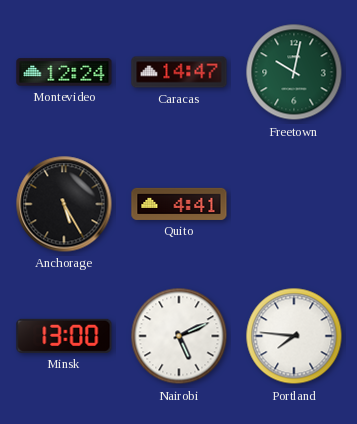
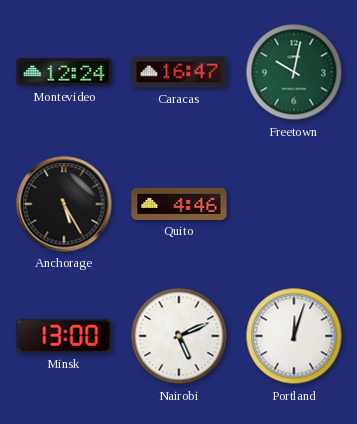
Caracas: 14:47 -> 16:47 (179, 72)
Quito: 4:41 -> 4:46 (179, 204)
Portland: 7:46 -> 12:03 (294, 336)
